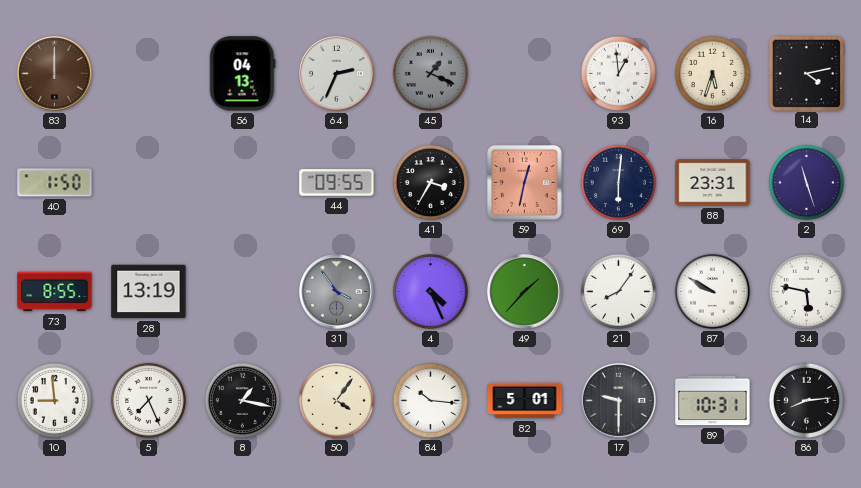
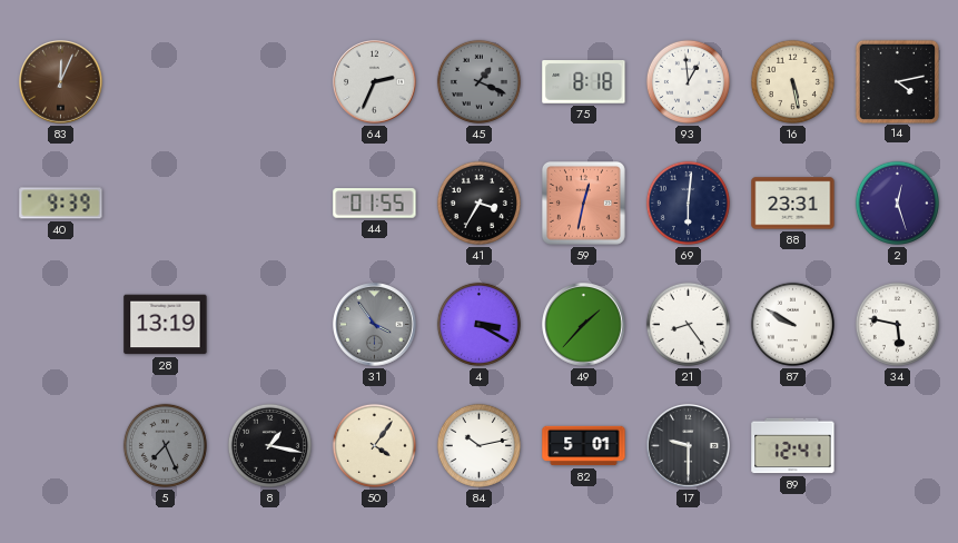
83: 12:00 -> 12:04 (61, 82)
56: 04:13 -> none (243, 74)
75: none -> 8:18 (584, 82)
16: 5:33 -> 5:28 (792, 81)
40: 1:50 -> 9:39 (61, 204)
44: 09:55 -> 01:55 (375, 204)
2: 11:27 -> 12:27 (897, 203)
73: 8:55 -> none (55, 292)
4: 4:26 -> 3:20 (478, 324)
21: 8:06 -> 8:24 (688, 324)
10: 8:59 -> none (54, 400)
5 dial: white -> grey (165, 445)
84: 10:16 -> 10:13 (478, 445)
89: 10:31 -> 12:41 (793, 446)
86: 8:14 -> none (806, 400)
